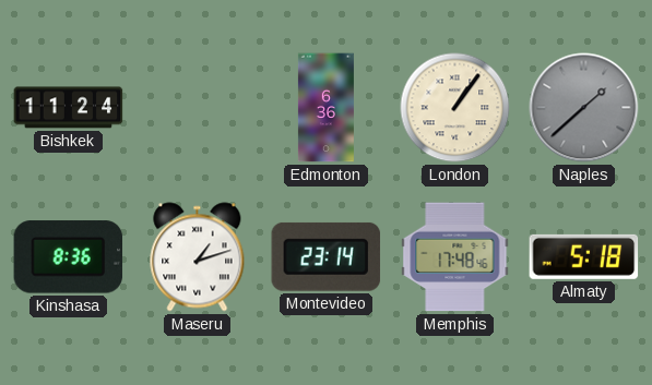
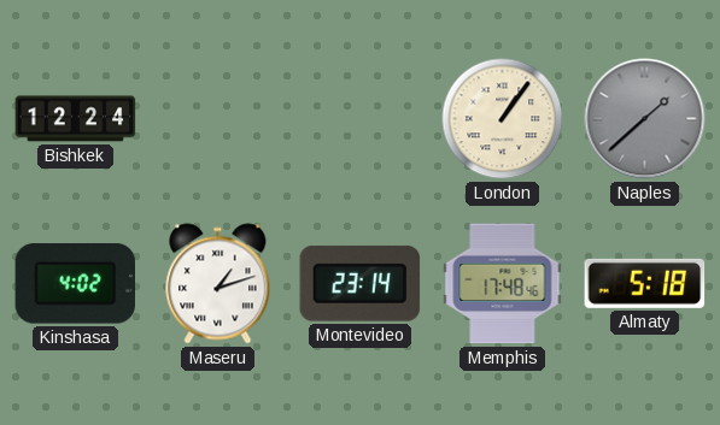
Bishkek: 11:24 -> 12:24 (76, 119)
Edmonton: 6:36 -> none (325, 108)
Kinshasa: 8:36 -> 4:02 (76, 284)
